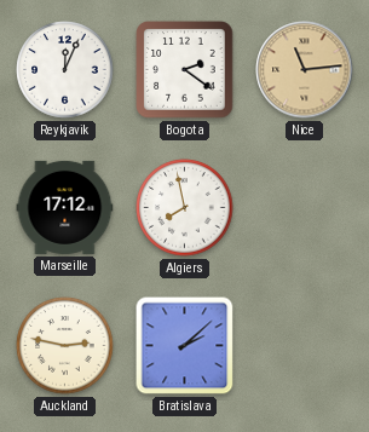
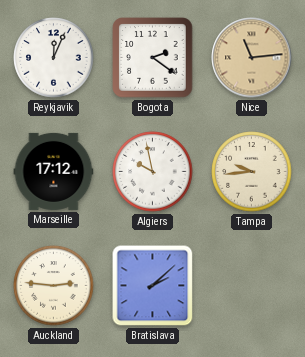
Algiers: 7:58 -> 9:58 (153, 172)
Tampa: none -> 9:44 (252, 172)
Auckland: 2:47 -> 2:46 (54, 286)
